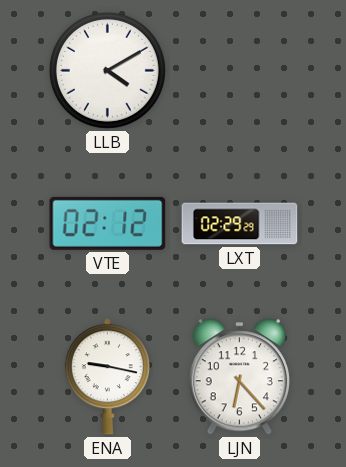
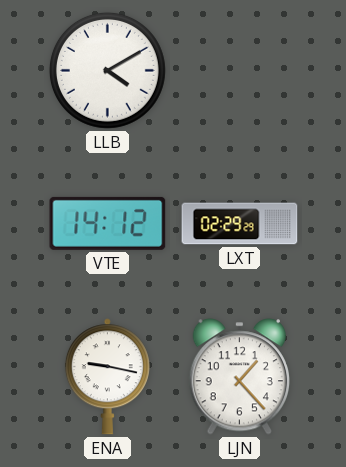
VTE: 02:12 -> 14:12 (108, 223)
LJN: 6:23 -> 1:23 (239, 377)
